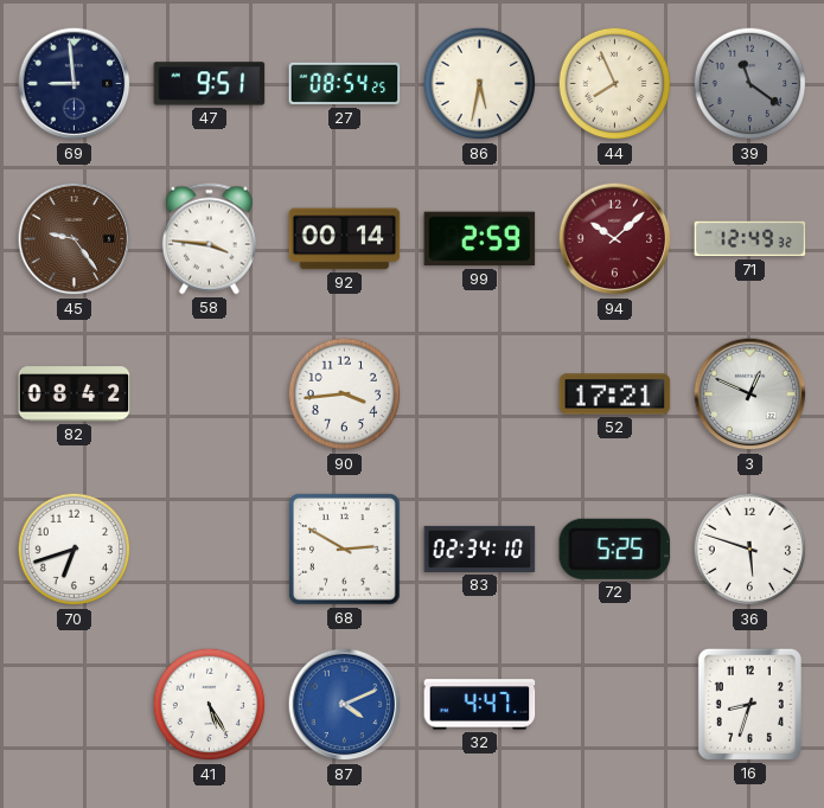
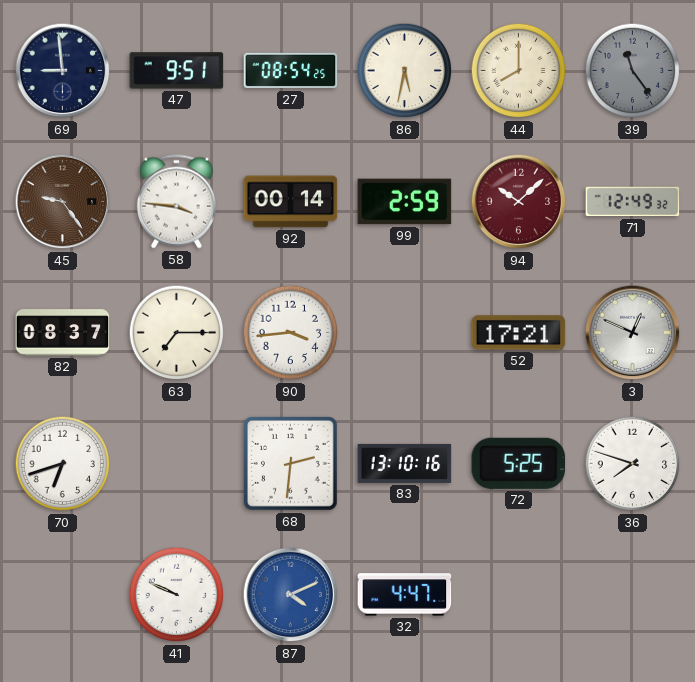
44: 7:56 -> 8:00 (519, 71)
39: 11:21 -> 11:24 (633, 71)
82: 08:42 -> 08:37 (63, 333)
63: none -> 7:15 (177, 333)
68: 2:50 -> 2:31 (291, 464)
83: 02:34 -> 13:10 (405, 463)
36: 5:48 -> 7:48 (633, 464)
41: 5:25 -> 9:49 (177, 595)
16: 8:33 -> none (749, 704)
